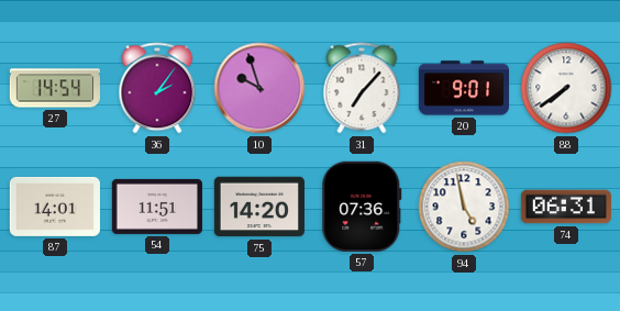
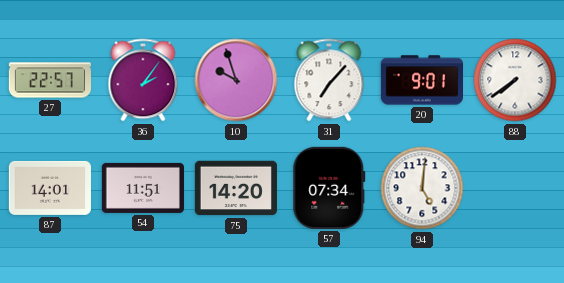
27: 14:54 -> 22:57 (49, 80)
57: 07:36 -> 07:34 (329, 188)
94: 4:58 -> 5:01 (422, 188)
74: 06:31 -> none (566, 207)
